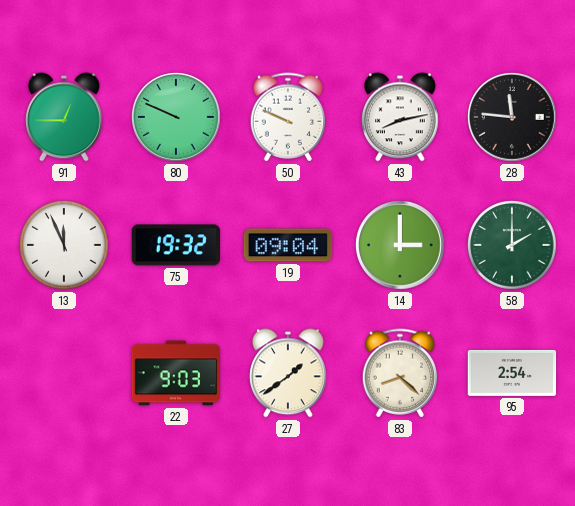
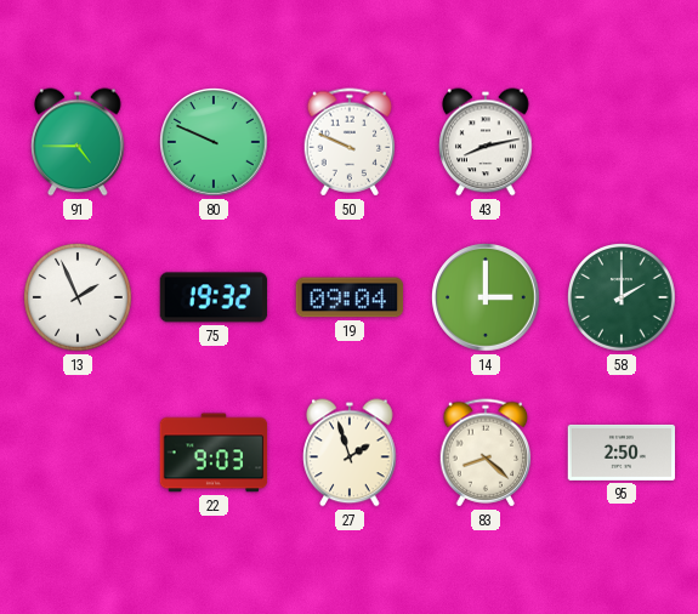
91: 12:45 -> 4:45 (78, 142)
28: 11:46 -> none (512, 117)
13: 11:56 -> 1:56 (79, 299)
27: 1:39 -> 1:57 (350, 453)
95: 2:54 -> 2:50 (622, 453)
